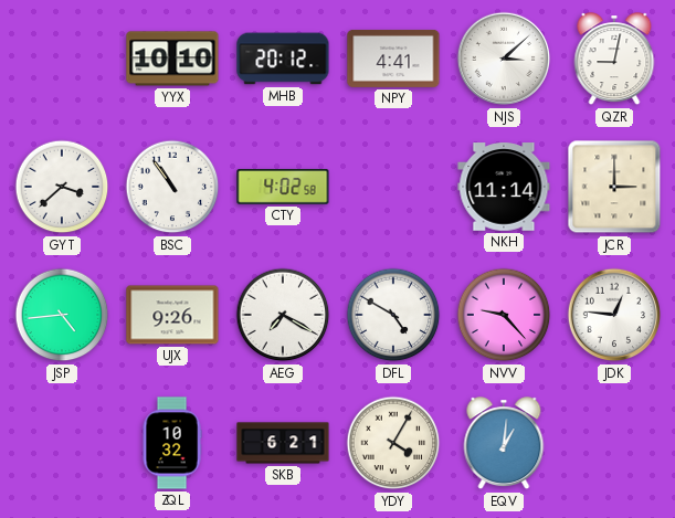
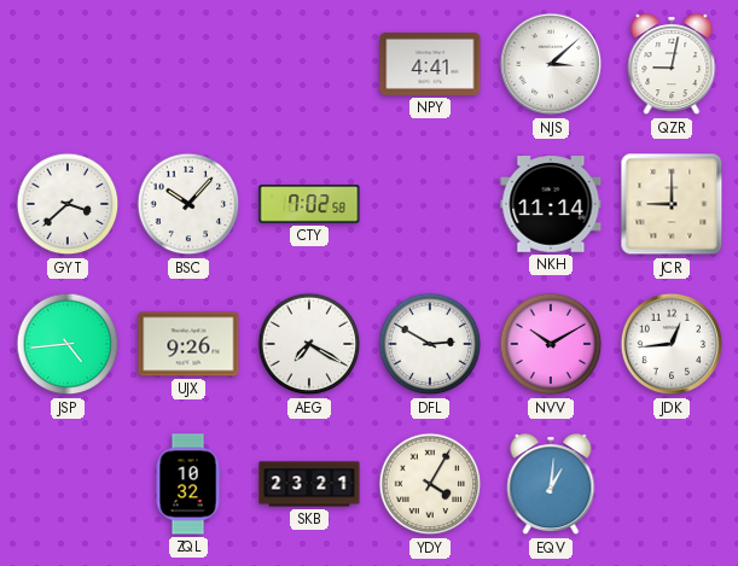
YYX: 10:10 -> none (172, 59)
MHB: 20:12 -> none (283, 59)
BSC: 10:54 -> 10:07 (188, 204)
CTY: 4:02 -> 7:02 (309, 205)
JCR: 3:00 -> 9:00 (672, 204)
DFL: 4:50 -> 2:50 (430, 344)
NVV: 9:23 -> 10:10 (551, 344)
JDK: 12:46 -> 12:44 (672, 344)
SKB: 6:21 -> 23:21 (309, 484)
